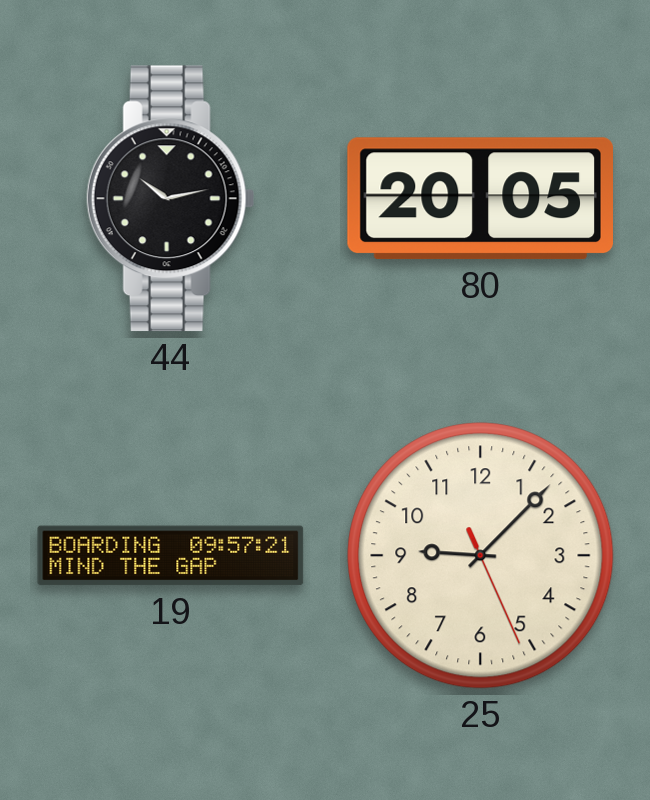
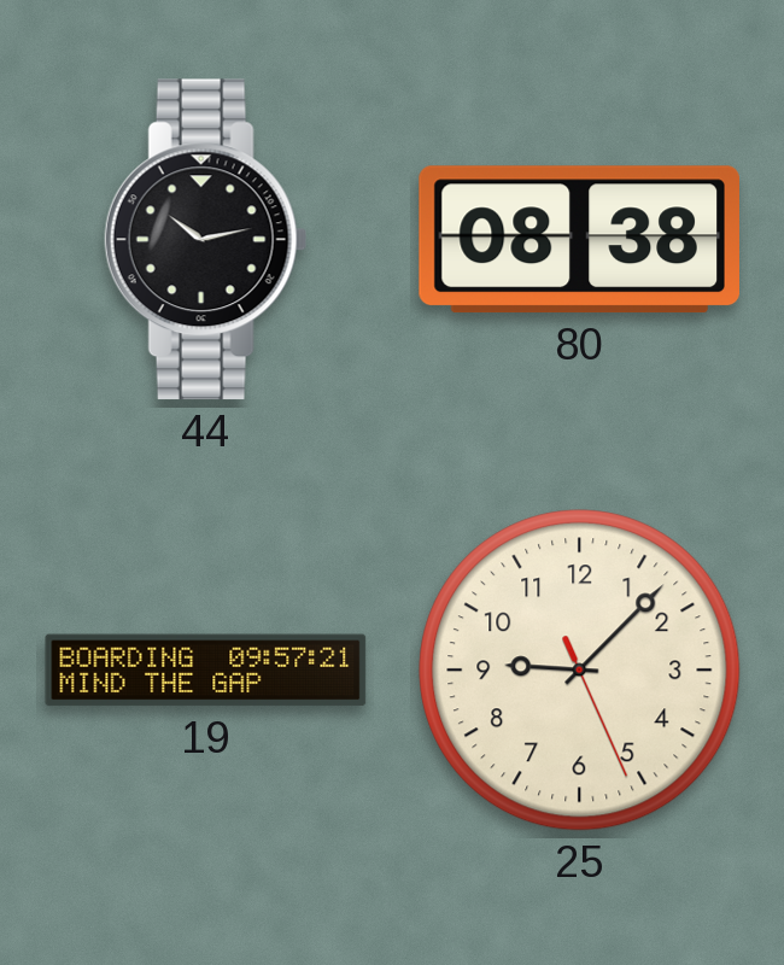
80: 20:05 -> 08:38 (579, 240)
